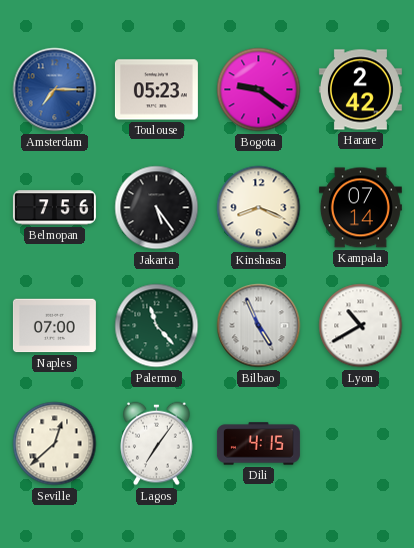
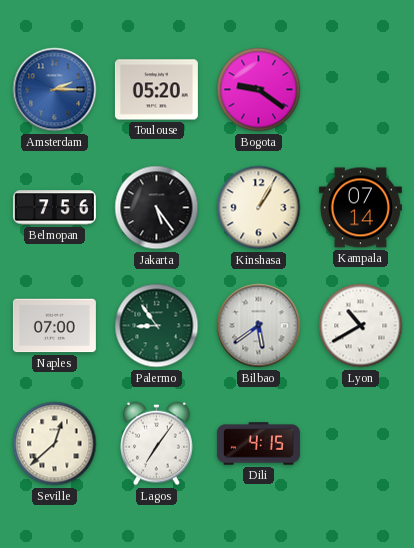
Amsterdam: 7:15 -> 2:15 (55, 90)
Toulouse: 05:23 -> 05:20 (156, 90)
Harare: 2:42 -> none (360, 90)
Kinshasa: 8:19 -> 1:05 (259, 208)
Palermo: 11:23 -> 8:54 (157, 326)
Bilbao: 4:56 -> 5:39 (259, 326)
